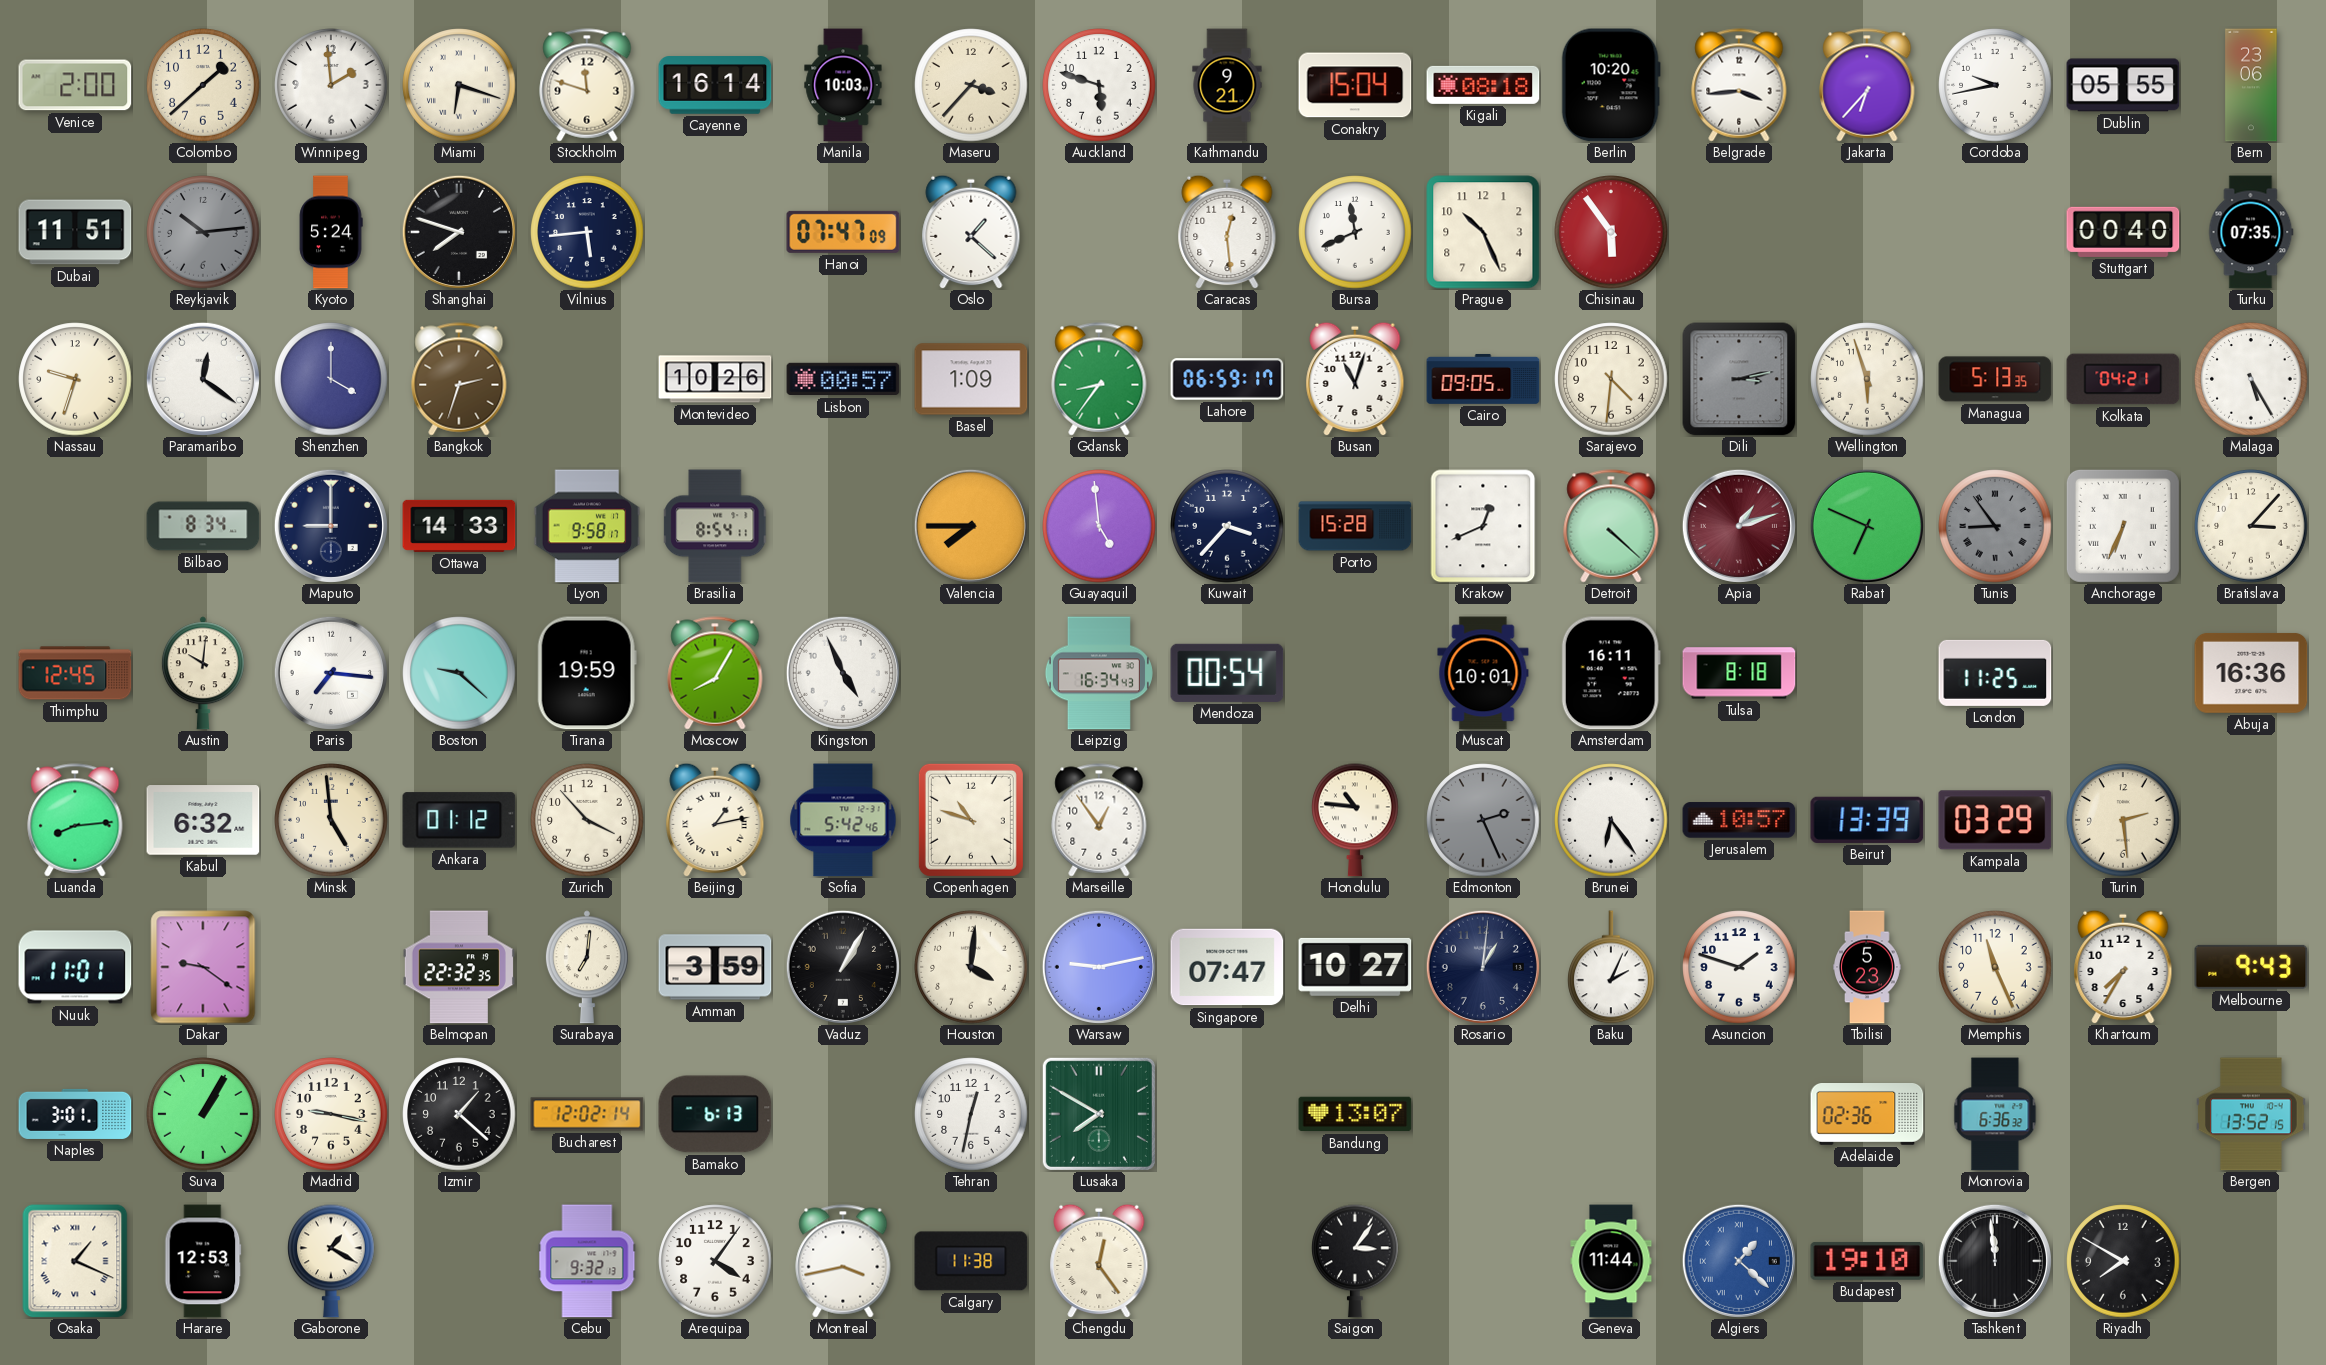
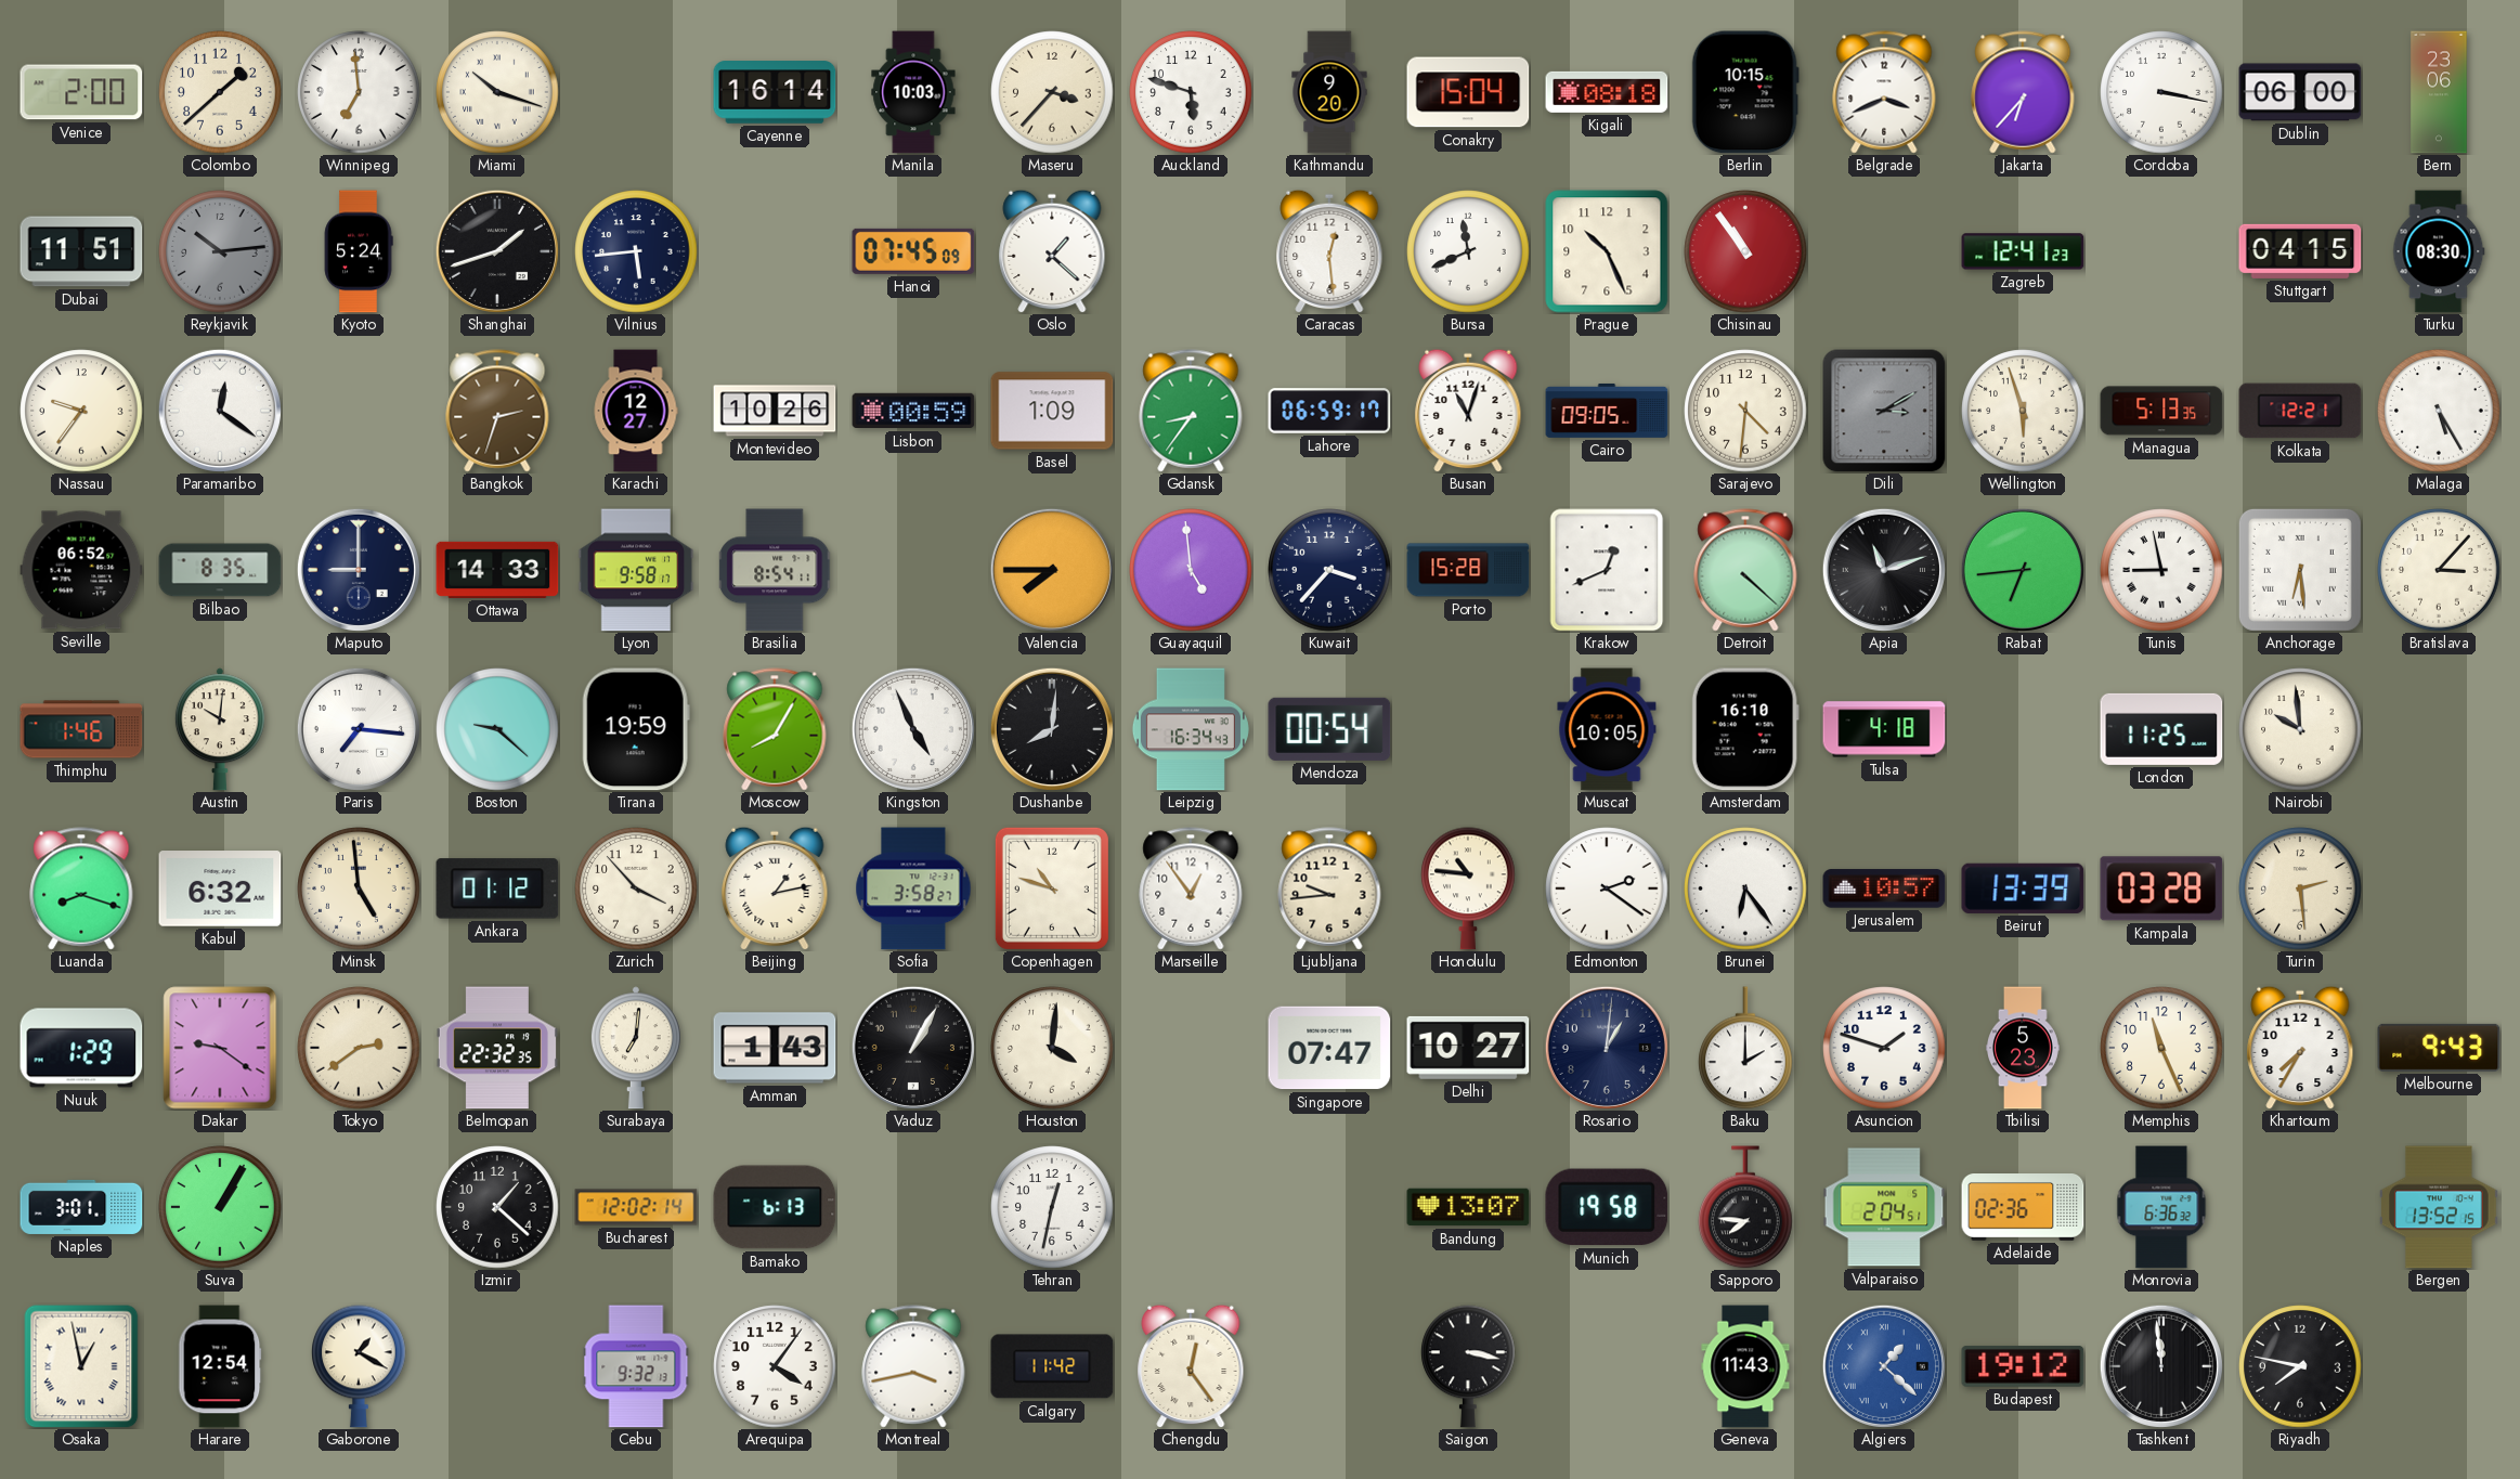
Winnipeg: 1:59 -> 6:59 (359, 92)
Miami: 6:18 -> 10:18 (497, 92)
Stockholm: 11:48 -> none (587, 85)
Kathmandu: 9:21 -> 9:20 (1329, 92)
Berlin: 10:20 -> 10:15 (1745, 92)
Belgrade: 3:44 -> 3:41 (1884, 92)
Cordoba: 9:43 -> 3:17 (2161, 92)
Dublin: 05:55 -> 06:00 (2300, 92)
Shanghai: 7:48 -> 1:42 (497, 251)
Hanoi: 07:47 -> 07:45 (913, 251)
Chisinau: 5:54 -> 10:54 (1745, 251)
Zagreb: none -> 12:41 (2023, 251)
Stuttgart: 00:40 -> 04:15 (2300, 251)
Turku: 07:35 -> 08:30 (2439, 251)
Nassau: 9:33 -> 9:36 (81, 411)
Shenzhen: 4:00 -> none (331, 379)
Karachi: none -> 12:27 (636, 411)
Lisbon: 00:57 -> 00:59 (913, 411)
Dili: 3:13 -> 3:10 (1884, 411)
Kolkata: 04:21 -> 12:21 (2300, 411)
Seville: none -> 06:52 (81, 570)
Bilbao: 8:34 -> 8:35 (220, 570)
Apia: 1:12 -> 11:12 (1884, 570)
Apia dial: burgundy -> black (1884, 570)
Rabat: 6:49 -> 6:44 (2023, 570)
Tunis: 8:54 -> 8:58 (2161, 570)
Tunis dial: grey -> white (2161, 570)
Anchorage: 6:34 -> 6:29 (2300, 570)
Thimphu: 12:45 -> 1:46 (81, 729)
Dushanbe: none -> 8:01 (1052, 729)
Muscat: 10:01 -> 10:05 (1607, 729)
Amsterdam: 16:11 -> 16:10 (1745, 729)
Tulsa: 8:18 -> 4:18 (1884, 729)
Nairobi: none -> 9:59 (2300, 729)
Abuja: 16:36 -> none (2251, 673)
Luanda: 8:14 -> 8:18 (81, 888)
Sofia: 5:42 -> 3:58 (913, 888)
Ljubljana: none -> 9:44 (1329, 888)
Edmonton: 2:26 -> 2:21 (1607, 888)
Edmonton dial: grey -> white (1607, 888)
Kampala: 03:29 -> 03:28 (2161, 888)
Nuuk: 11:01 -> 1:29 (81, 1048)
Tokyo: none -> 2:39 (359, 1048)
Amman: 3:59 -> 1:43 (775, 1048)
Warsaw: 9:13 -> none (1099, 967)
Baku: 2:04 -> 2:00 (1745, 1048)
Madrid: 9:17 -> none (331, 1114)
Lusaka: 7:50 -> none (1099, 1114)
Munich: none -> 19:58 (1607, 1207)
Sapporo: none -> 7:46 (1745, 1207)
Valparaiso: none -> 2:04 (1884, 1207)
Osaka: 1:19 -> 12:58 (81, 1366)
Harare: 12:53 -> 12:54 (220, 1366)
Calgary: 11:38 -> 11:42 (1052, 1366)
Saigon: 3:06 -> 3:17 (1468, 1366)
Geneva: 11:44 -> 11:43 (1745, 1366)
Budapest: 19:10 -> 19:12 (2023, 1366)
Riyadh: 7:50 -> 7:47 (2300, 1366)
